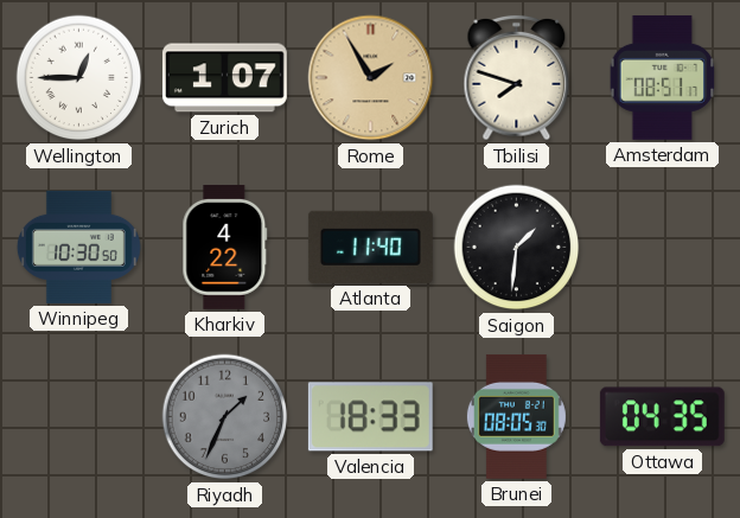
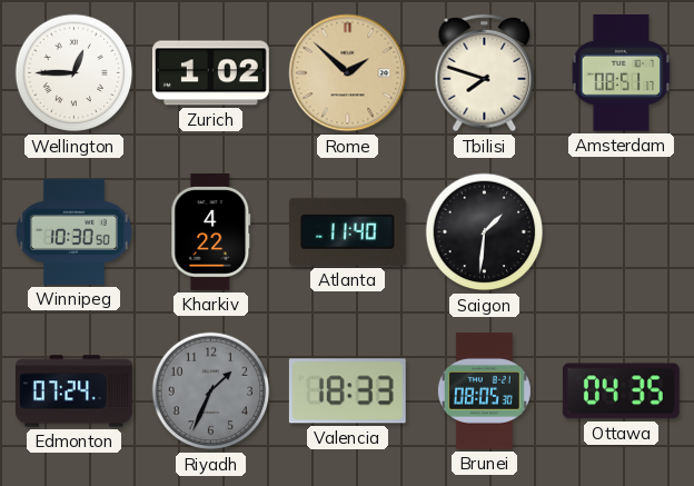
Zurich: 1:07 -> 1:02 (210, 73)
Rome: 1:55 -> 1:52 (348, 73)
Edmonton: none -> 07:24 (73, 391)
